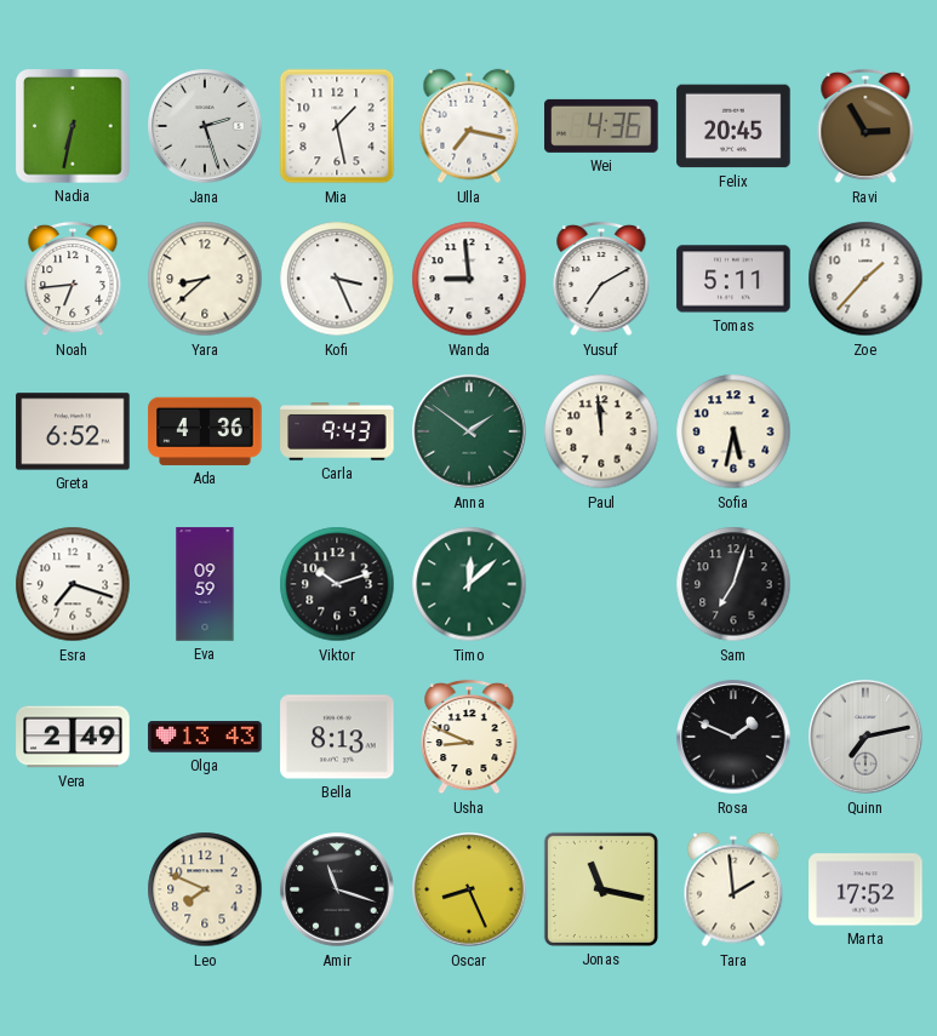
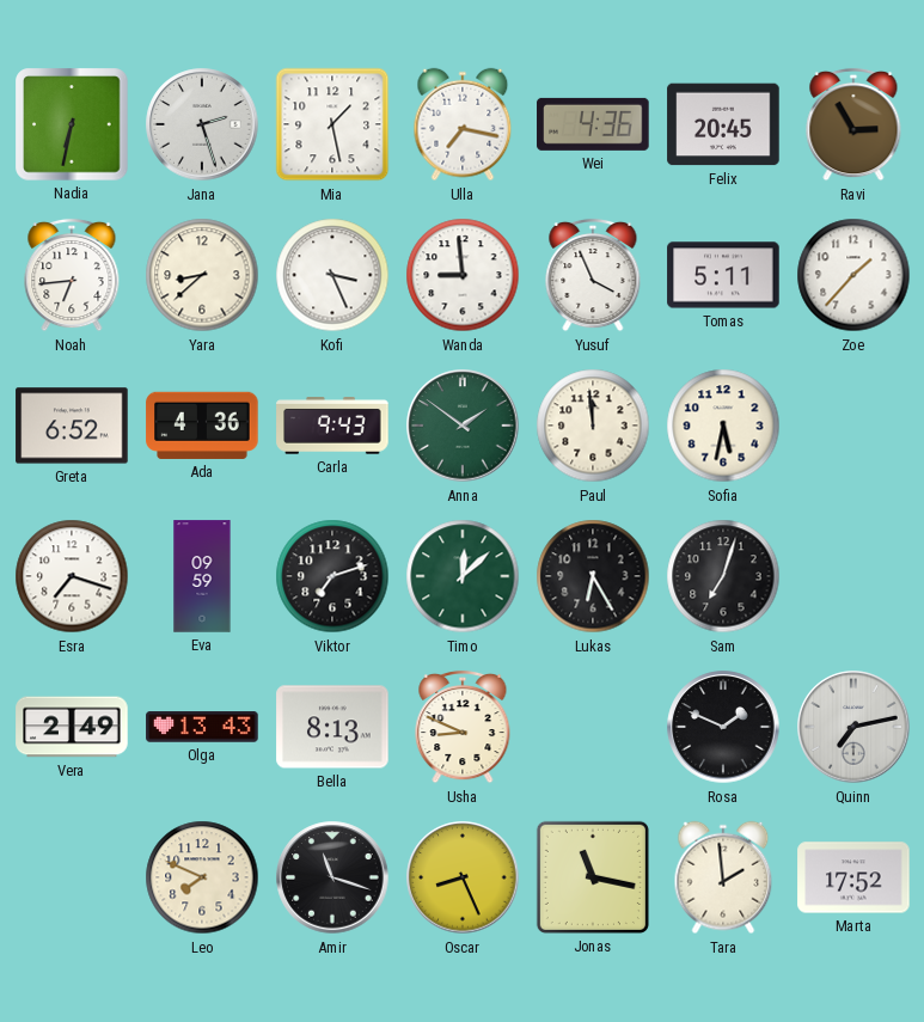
Yusuf: 7:10 -> 3:56 (593, 275)
Viktor: 10:12 -> 7:12 (332, 576)
Lukas: none -> 6:25 (593, 576)
